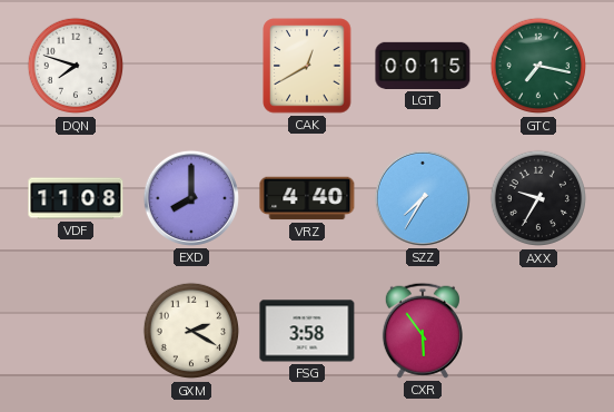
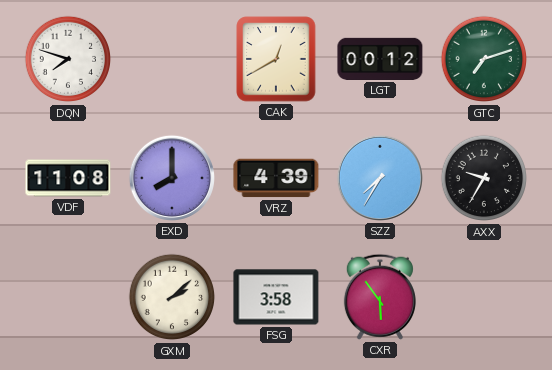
LGT: 00:15 -> 00:12 (380, 59)
GTC: 7:17 -> 7:12 (484, 59)
VRZ: 4:40 -> 4:39 (276, 178)
GXM: 2:20 -> 2:08 (172, 297)
